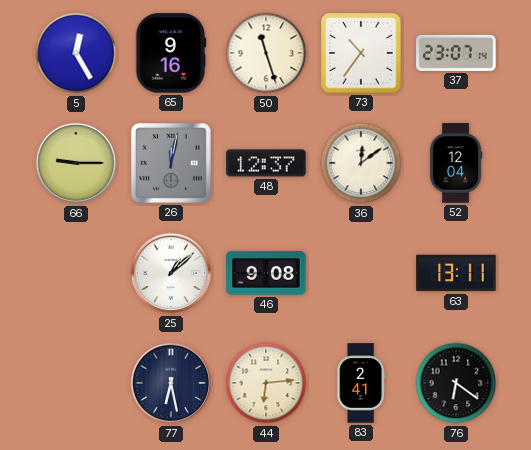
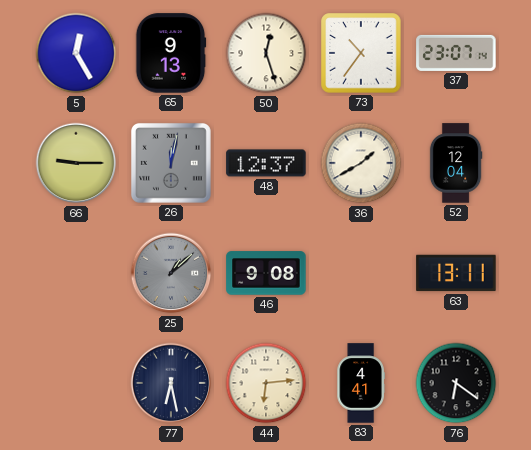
65: 9:16 -> 9:13 (171, 53)
50: 11:27 -> 12:27 (266, 53)
36: 12:09 -> 1:40 (361, 163)
25 dial: white -> grey (171, 273)
83: 2:41 -> 4:41 (361, 383)
